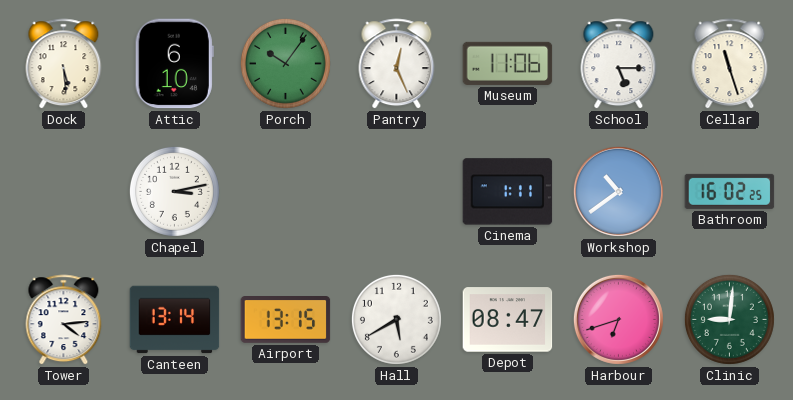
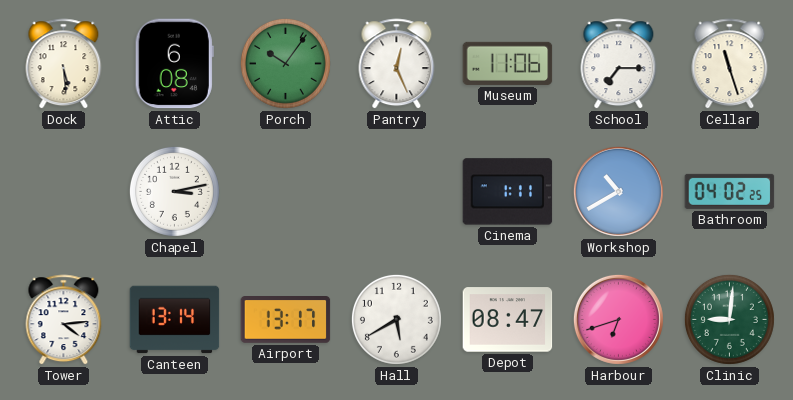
Attic: 6:10 -> 6:08 (174, 64)
School: 5:15 -> 7:15 (619, 64)
Workshop: 10:39 -> 10:40 (618, 191)
Bathroom: 16:02 -> 04:02 (730, 191)
Airport: 13:15 -> 13:17 (286, 320)
